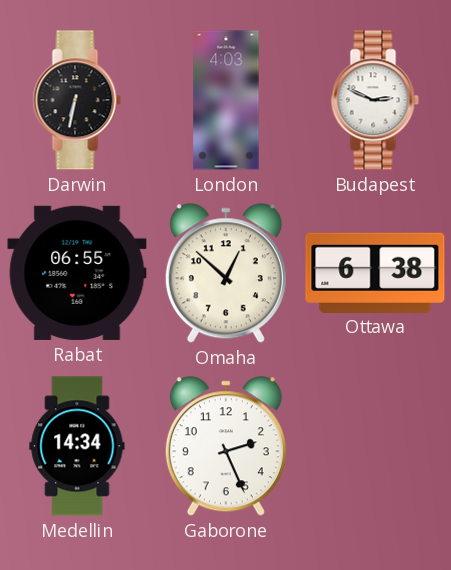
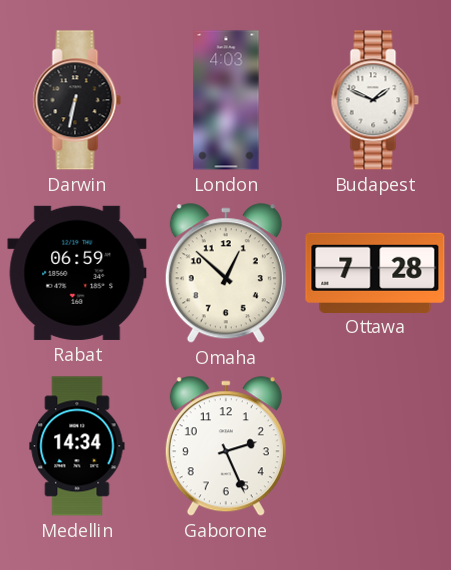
Budapest: 2:49 -> 1:49 (375, 100)
Rabat: 06:55 -> 06:59 (77, 273)
Ottawa: 6:38 -> 7:28 (375, 272)
